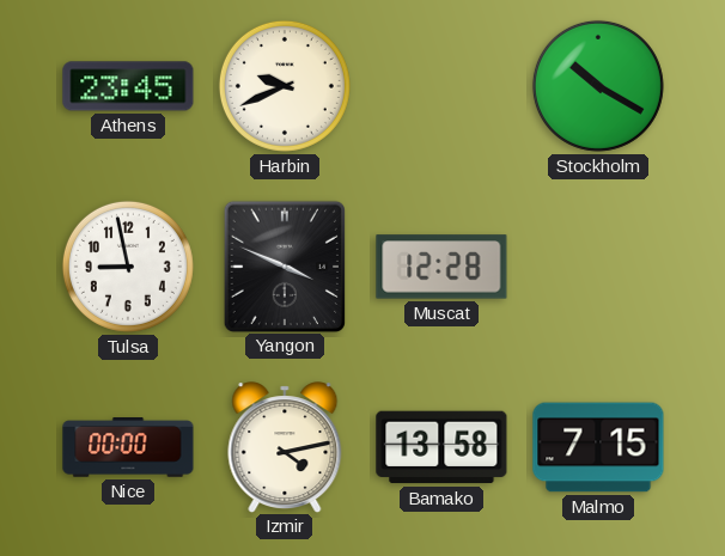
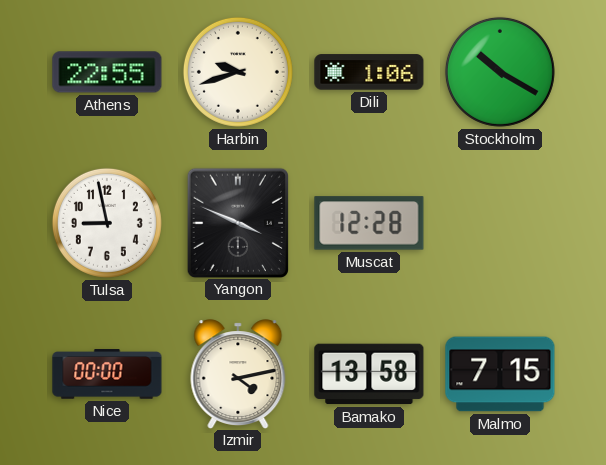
Athens: 23:45 -> 22:55 (107, 72)
Harbin: 9:41 -> 9:42 (238, 72)
Dili: none -> 1:06 (369, 72)
